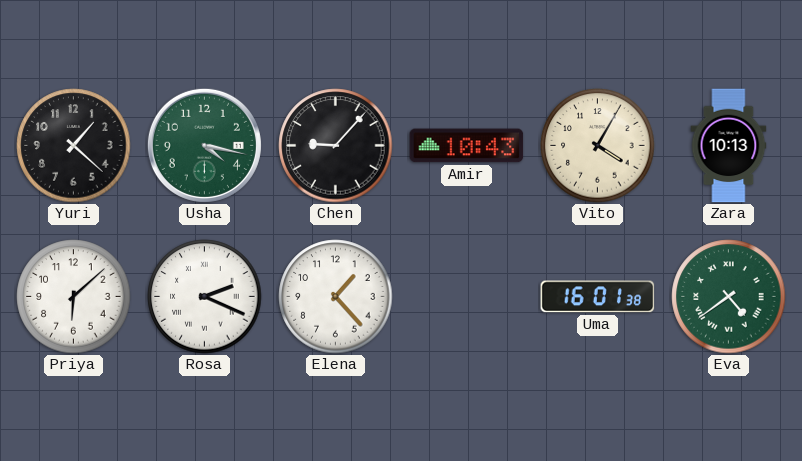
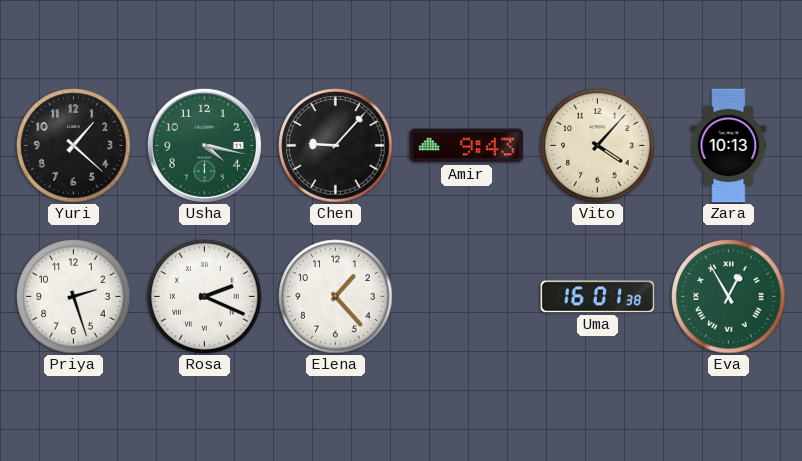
Amir: 10:43 -> 9:43 (467, 146)
Vito: 4:05 -> 4:07 (598, 146)
Priya: 6:08 -> 2:27 (74, 297)
Eva: 4:39 -> 12:55 (729, 297)
